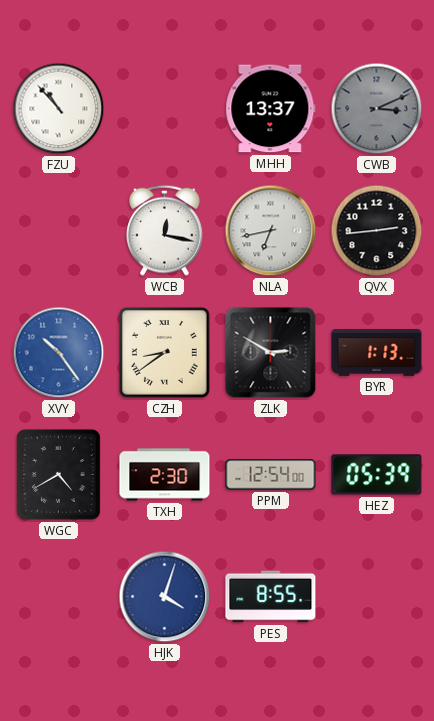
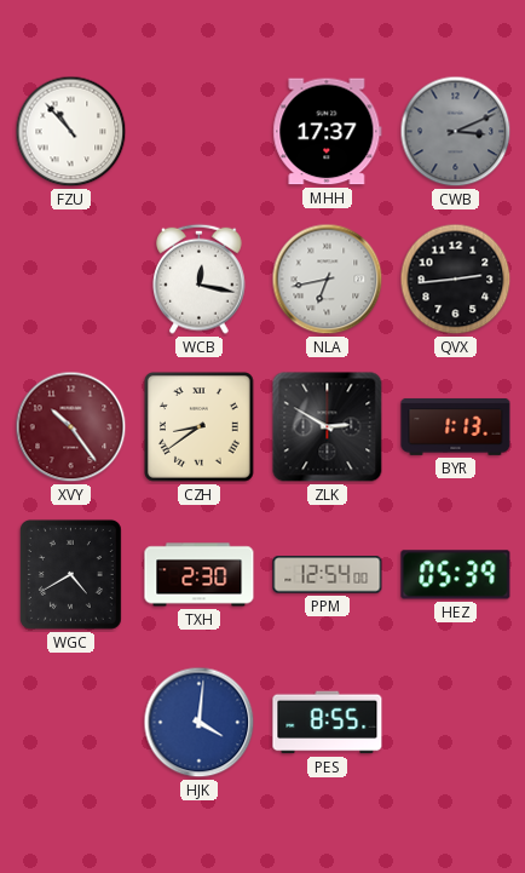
MHH: 13:37 -> 17:37 (328, 132)
XVY dial: blue -> burgundy (71, 427)
HJK: 4:03 -> 4:01 (200, 723)
